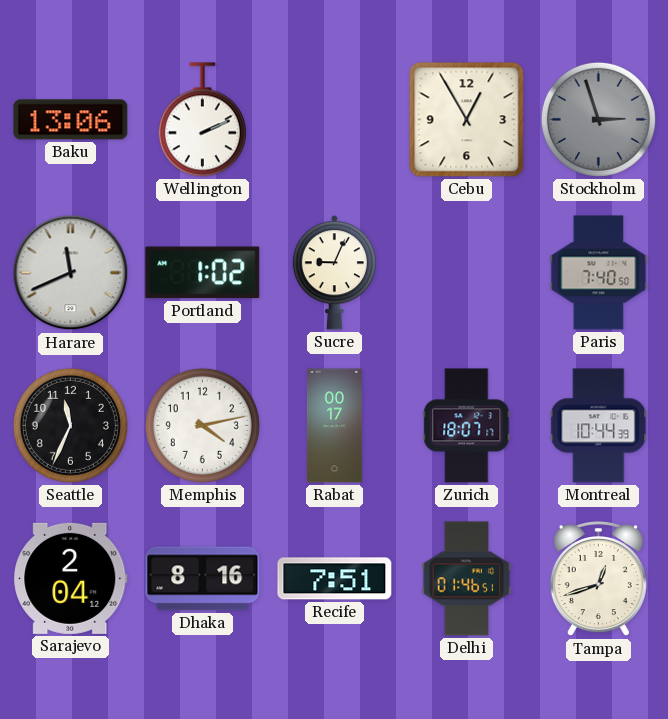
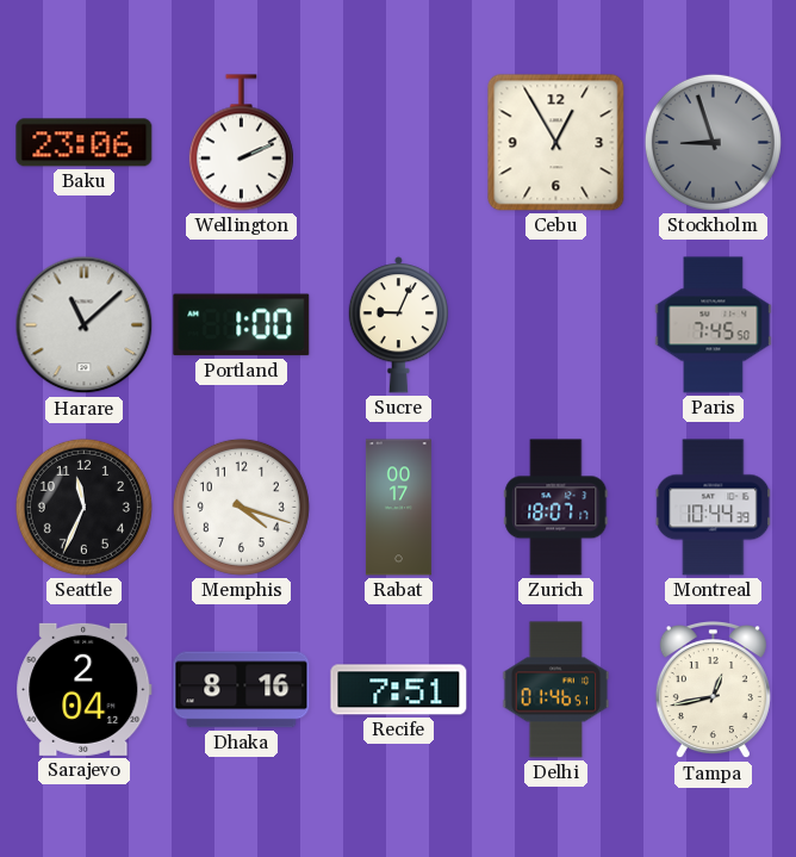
Baku: 13:06 -> 23:06 (85, 143)
Stockholm: 2:57 -> 8:57 (713, 142)
Harare: 11:41 -> 11:08 (85, 325)
Portland: 1:02 -> 1:00 (242, 325)
Paris: 7:40 -> 7:45 (714, 325)
Memphis: 4:13 -> 4:18 (241, 507)
Tampa: 12:42 -> 12:43 (713, 691)
